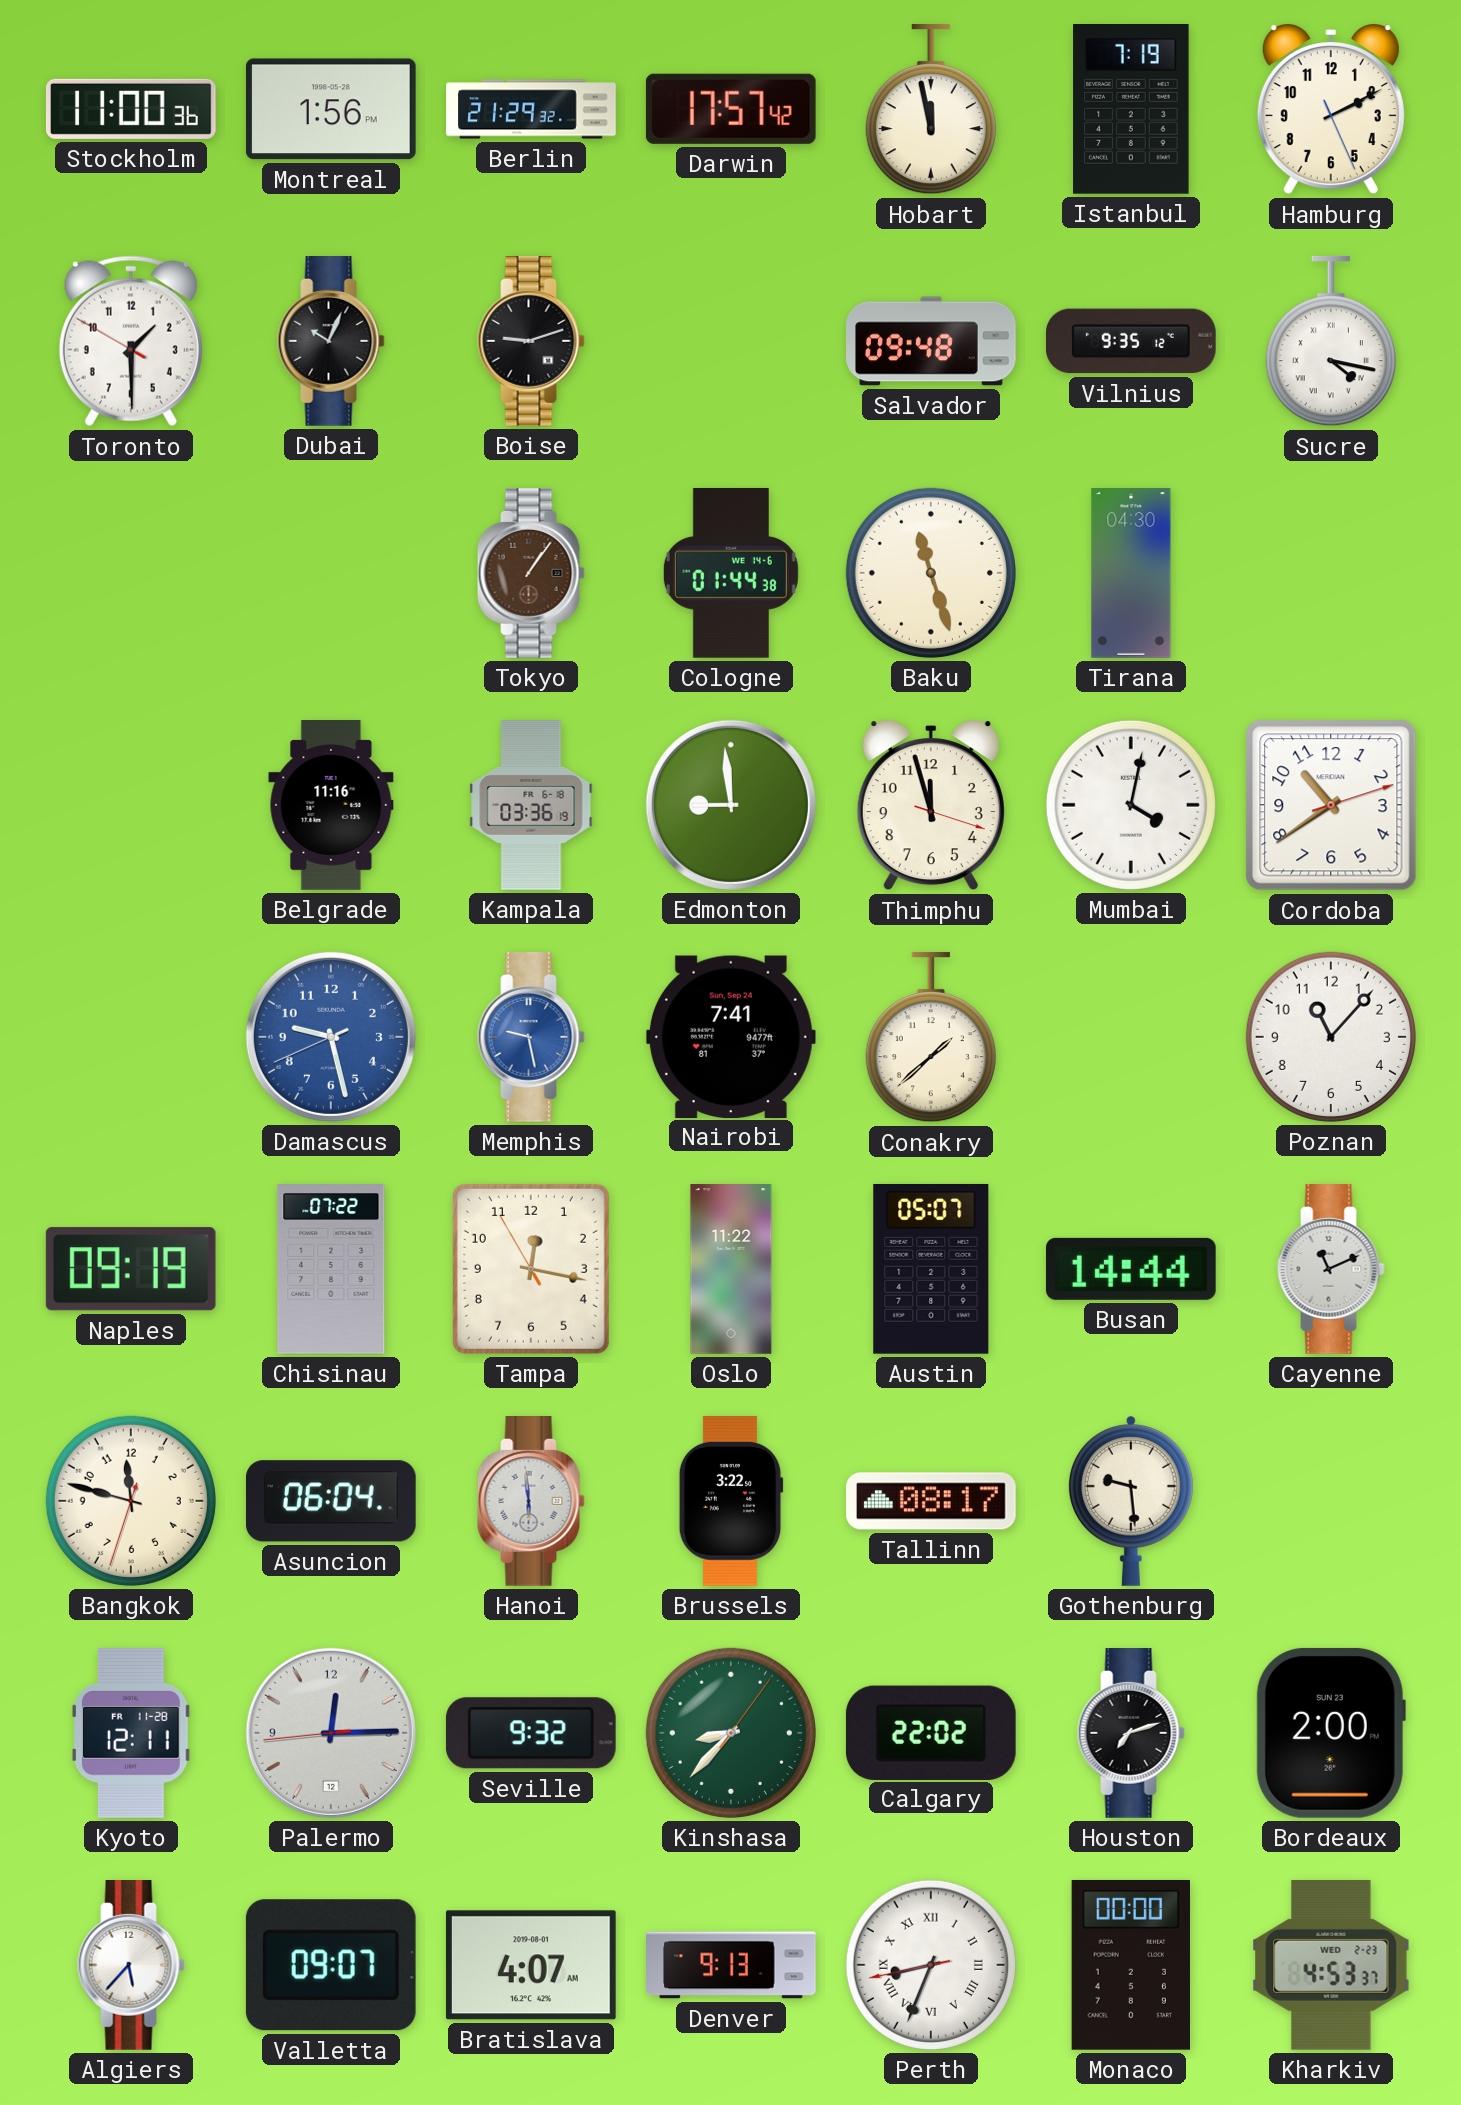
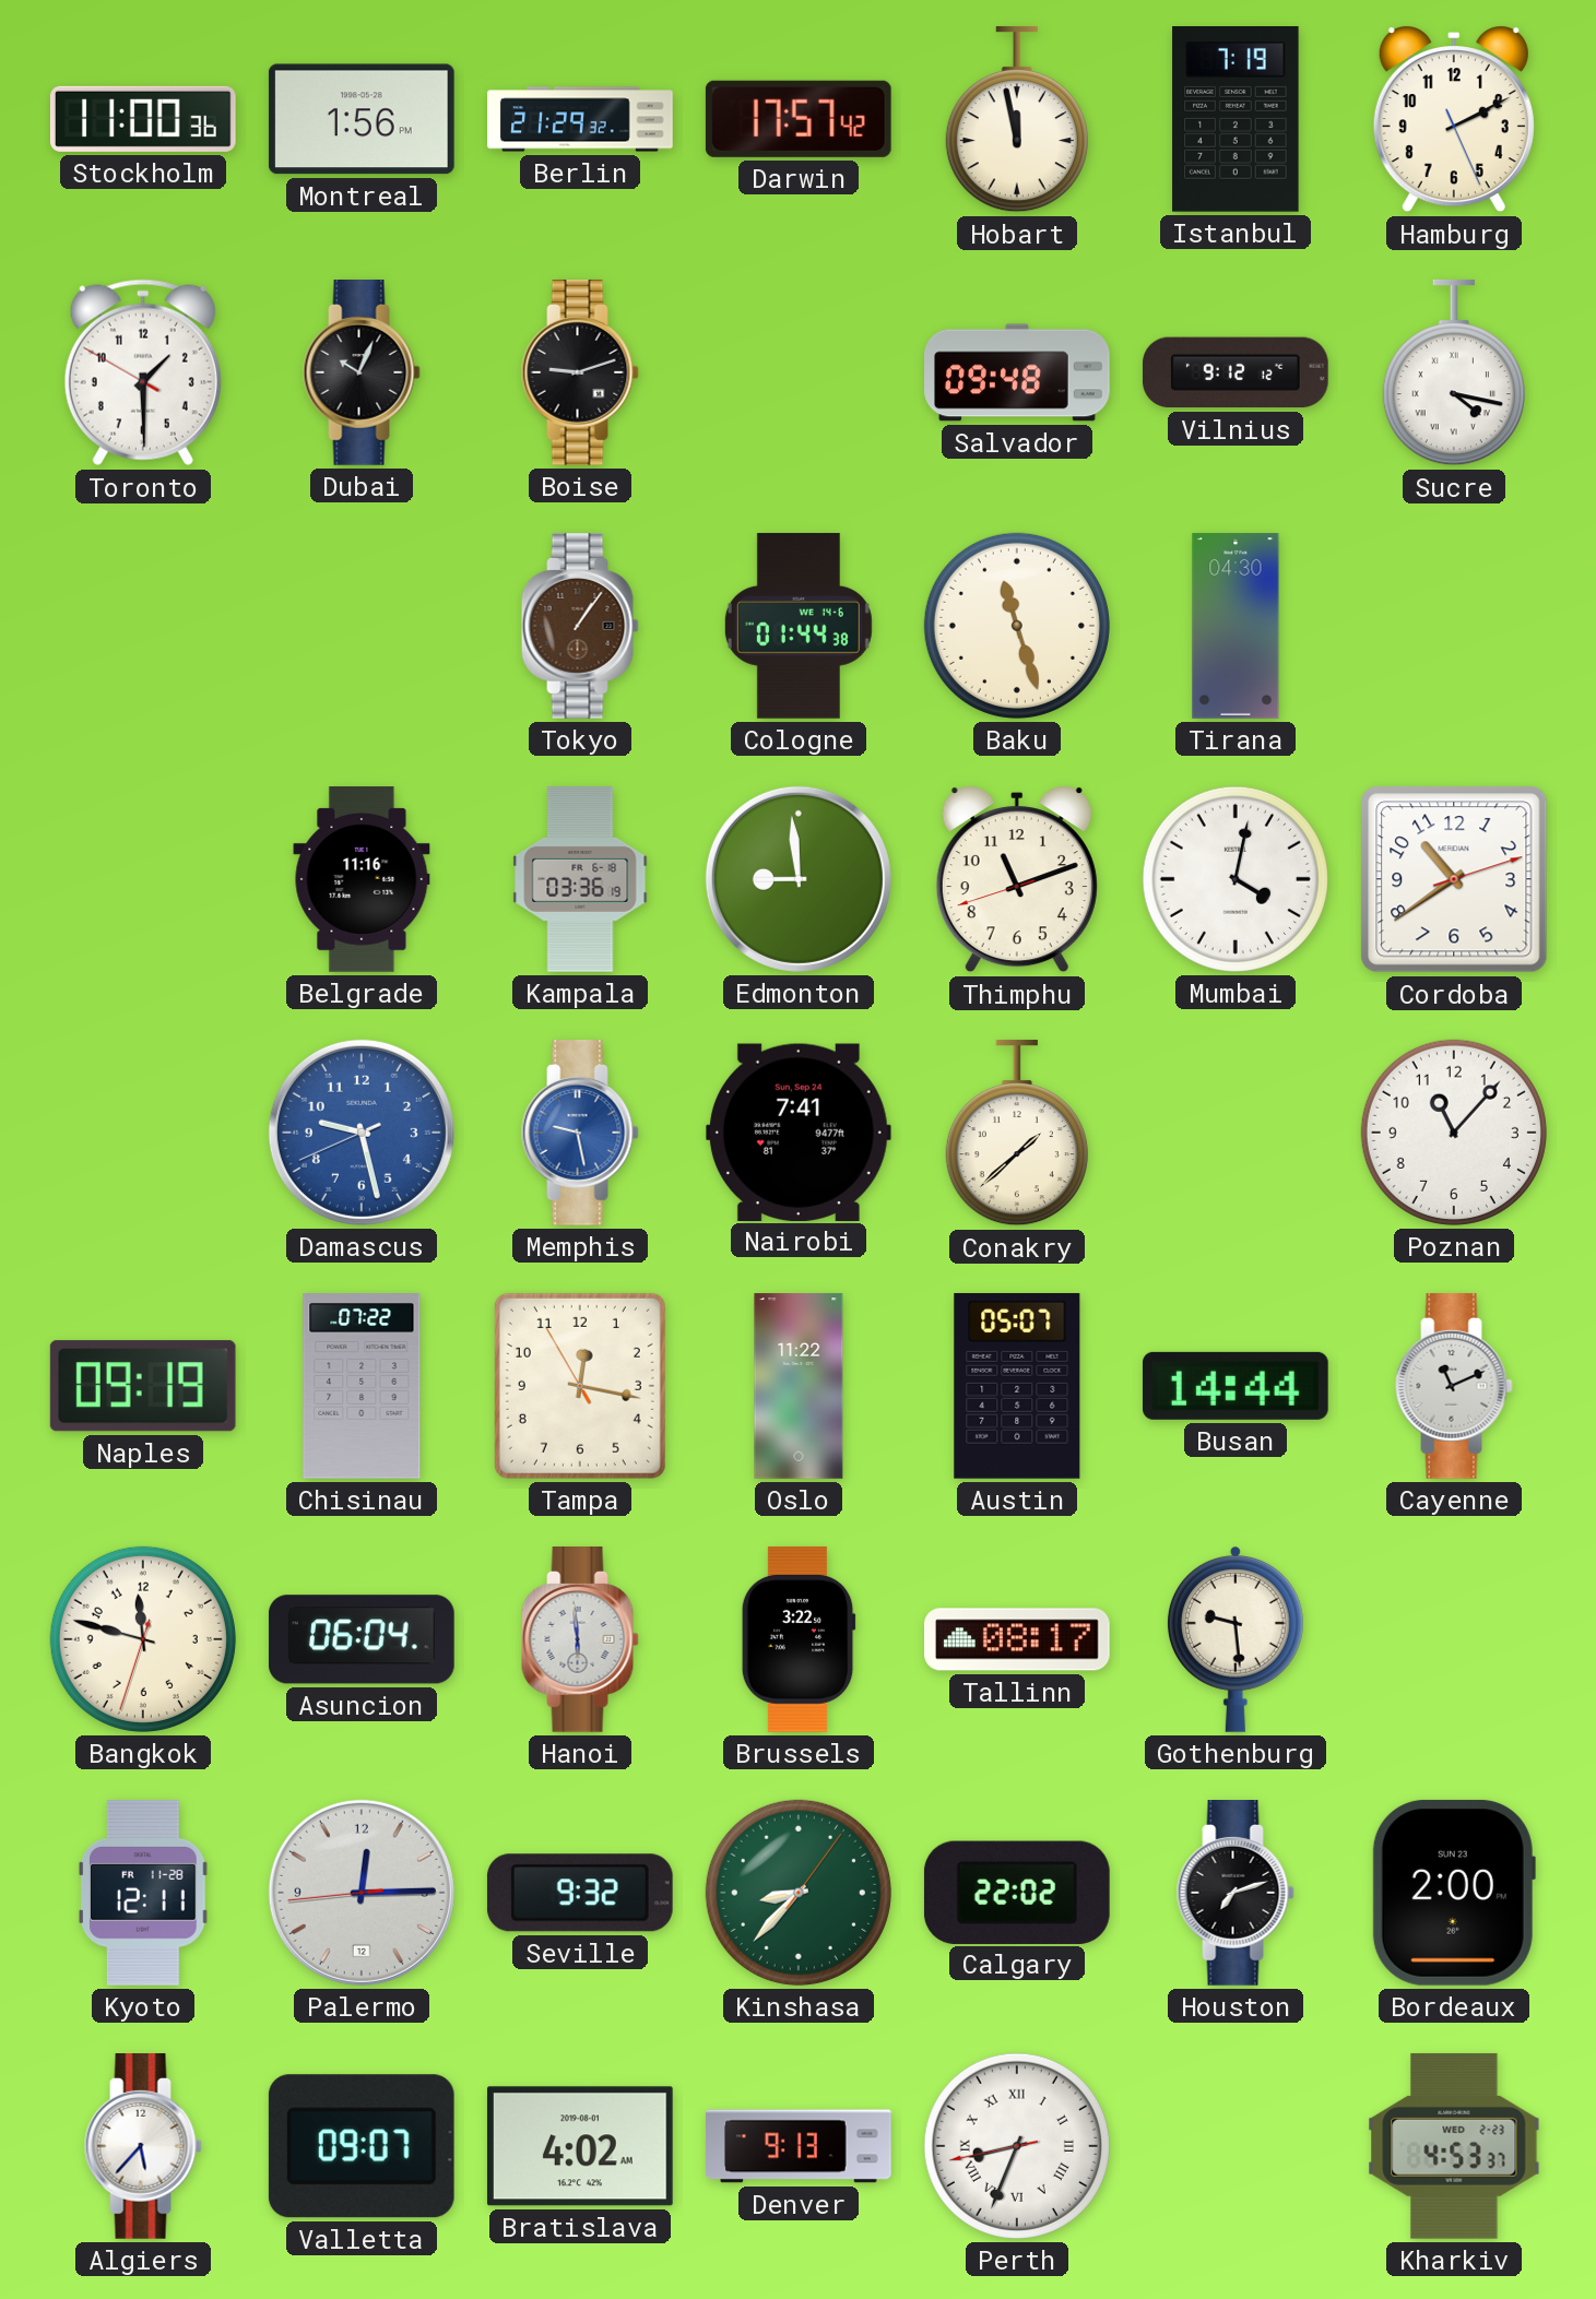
Vilnius: 9:35 -> 9:12 (1236, 372)
Thimphu: 11:57 -> 11:11 (1017, 880)
Bratislava: 4:07 -> 4:02 (580, 2146)
Monaco: 00:00 -> none (1130, 1965)
